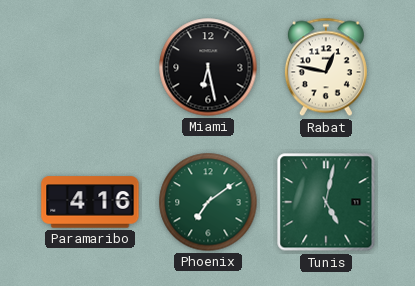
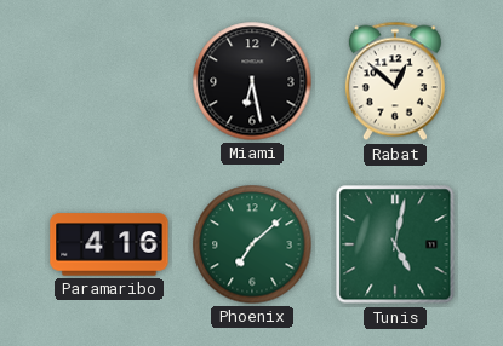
Rabat: 12:47 -> 12:52 (395, 81)
Phoenix: 7:09 -> 7:08 (252, 244)
